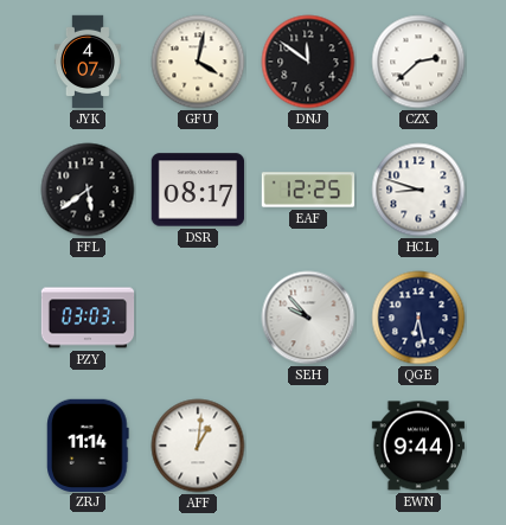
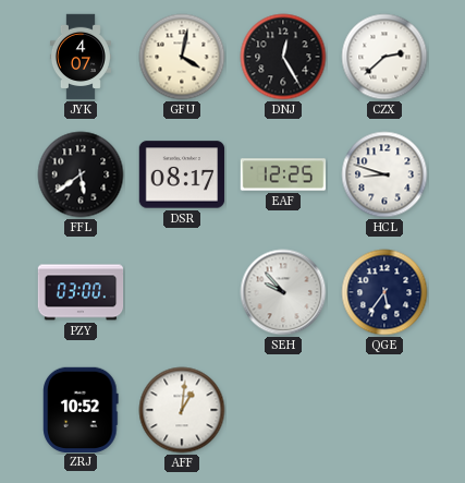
DNJ: 11:51 -> 12:25 (283, 57)
PZY: 03:03 -> 03:00 (81, 292)
QGE: 6:28 -> 5:36 (384, 292)
ZRJ: 11:14 -> 10:52 (81, 409)
EWN: 9:44 -> none (418, 446)
